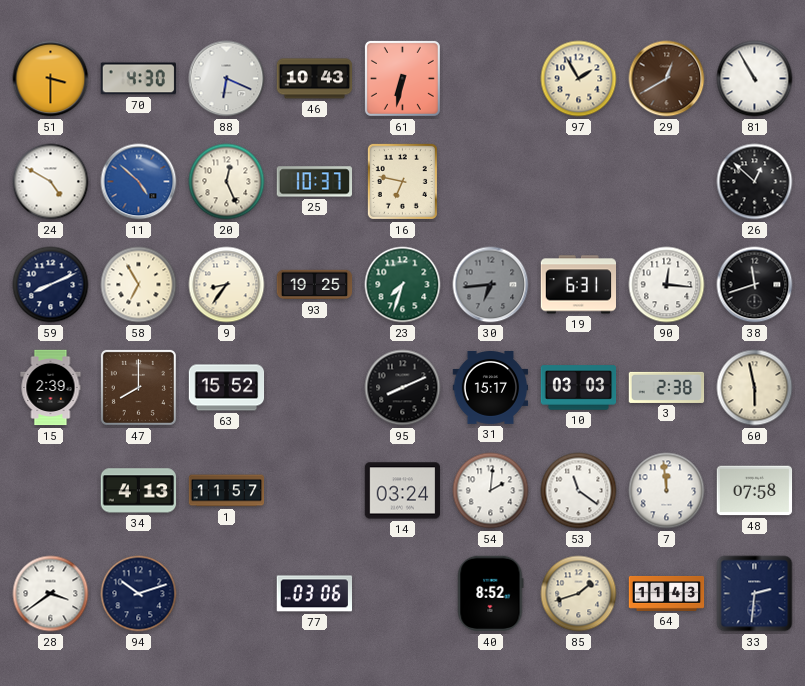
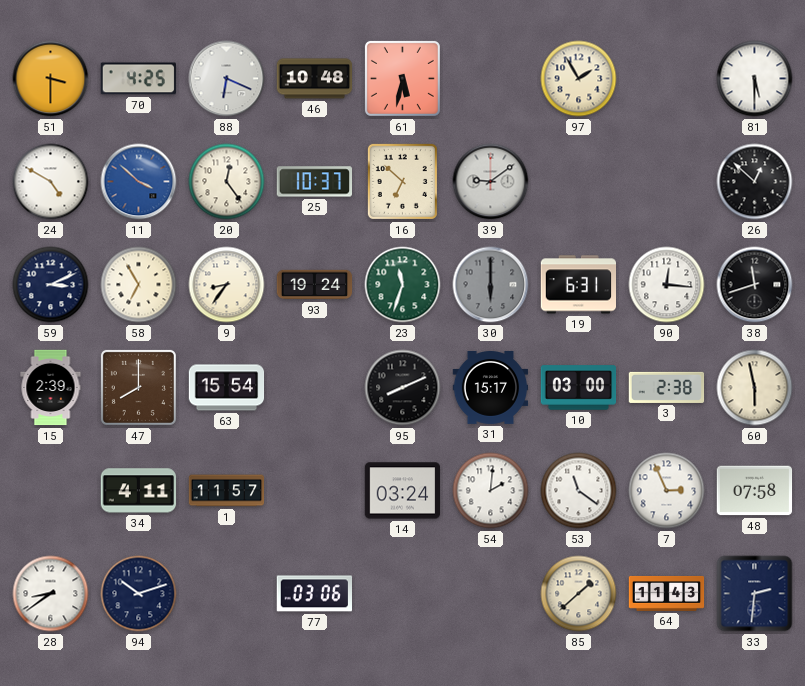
70: 4:30 -> 4:25 (138, 79)
46: 10:43 -> 10:48 (315, 79)
61: 6:32 -> 5:32 (402, 78)
29: 12:40 -> none (667, 79)
81: 10:55 -> 5:30 (755, 79)
11: 4:52 -> 3:52 (139, 182)
20: 12:26 -> 12:24 (227, 182)
16: 6:47 -> 6:52 (402, 181)
39: none -> 9:09 (491, 182)
59: 8:11 -> 3:11 (51, 285)
93: 19:25 -> 19:24 (315, 285)
23: 7:33 -> 11:33 (403, 285)
30: 6:44 -> 6:00 (491, 285)
63: 15:52 -> 15:54 (227, 388)
10: 03:03 -> 03:00 (579, 388)
34: 4:13 -> 4:11 (139, 491)
7: 11:59 -> 2:56 (667, 491)
28: 3:39 -> 8:39 (51, 594)
40: 8:52 -> none (491, 594)
85: 1:42 -> 1:38 (579, 594)
